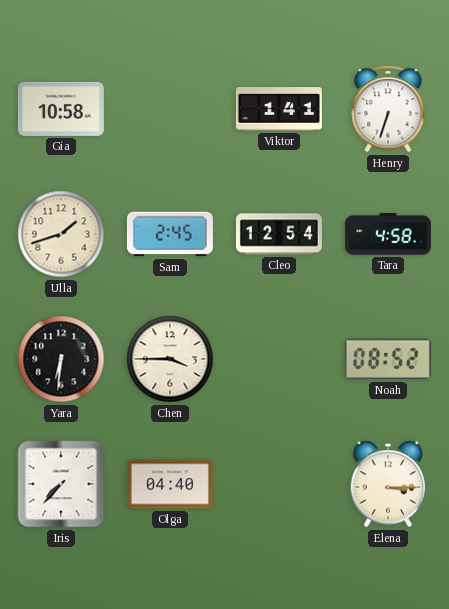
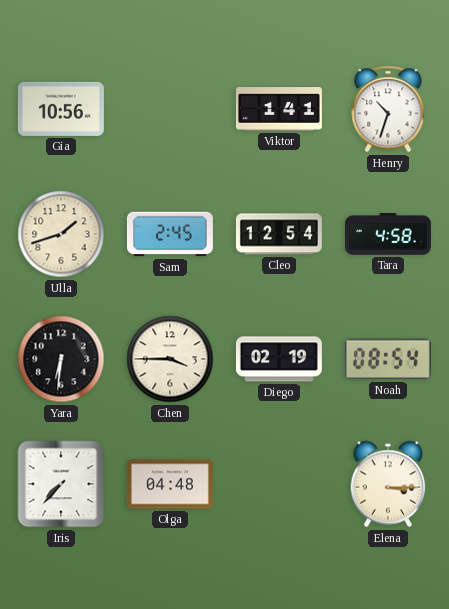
Gia: 10:58 -> 10:56 (61, 109)
Henry: 6:33 -> 10:33 (388, 109)
Diego: none -> 02:19 (279, 359)
Noah: 08:52 -> 08:54 (388, 359)
Olga: 04:40 -> 04:48 (170, 484)
